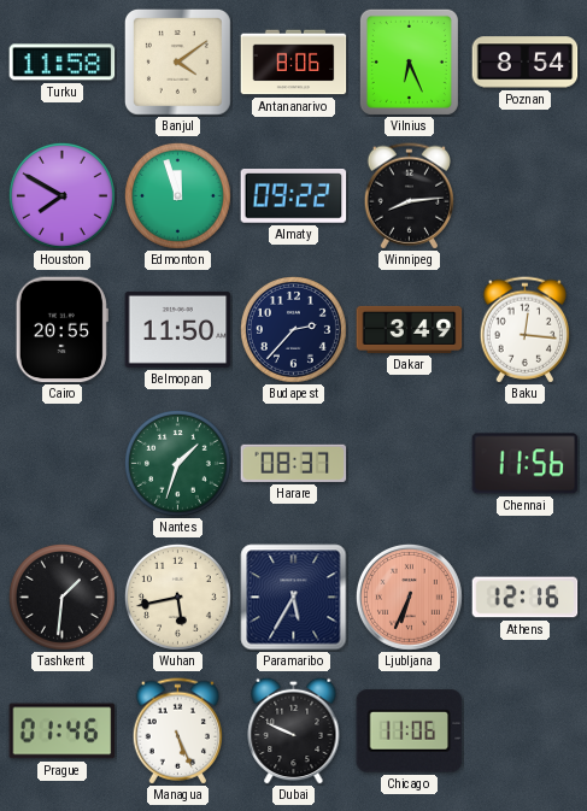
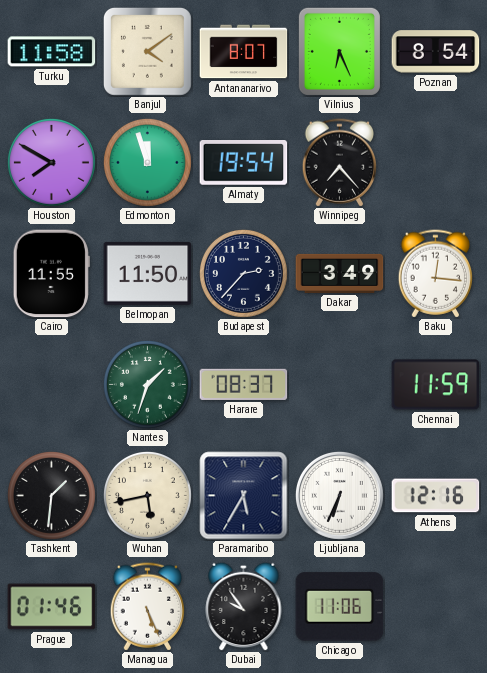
Antananarivo: 8:06 -> 8:07 (244, 52)
Almaty: 09:22 -> 19:54 (244, 163)
Winnipeg: 8:14 -> 7:23 (340, 163)
Cairo: 20:55 -> 11:55 (51, 274)
Chennai: 11:56 -> 11:59 (436, 385)
Ljubljana dial: salmon -> white (339, 495)
Dubai: 9:49 -> 9:54 (244, 606)
